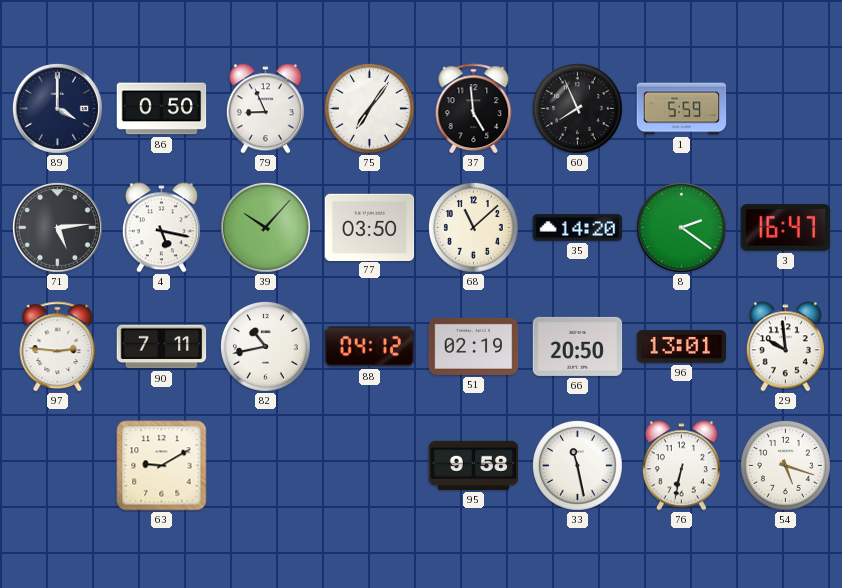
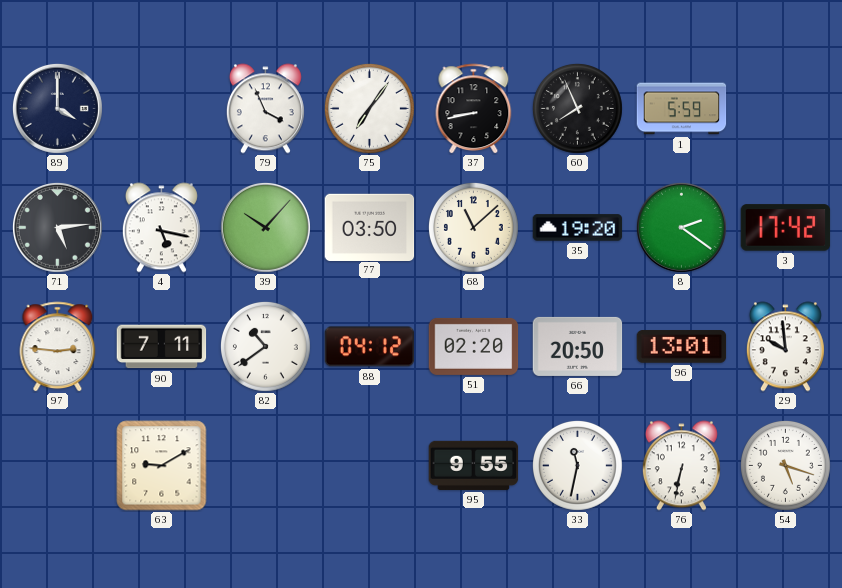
86: 0:50 -> none (162, 109)
79: 8:56 -> 3:56 (265, 109)
37: 4:59 -> 8:43 (474, 109)
35: 14:20 -> 19:20 (578, 228)
3: 16:47 -> 17:42 (786, 228)
82: 10:43 -> 10:39 (265, 346)
51: 02:19 -> 02:20 (474, 346)
95: 9:58 -> 9:55 (474, 465)
33: 11:28 -> 11:32 (577, 465)
